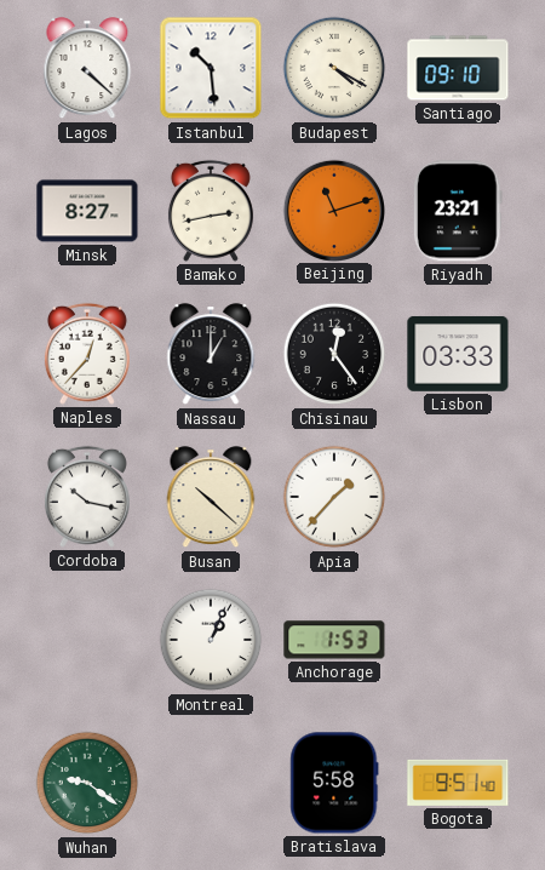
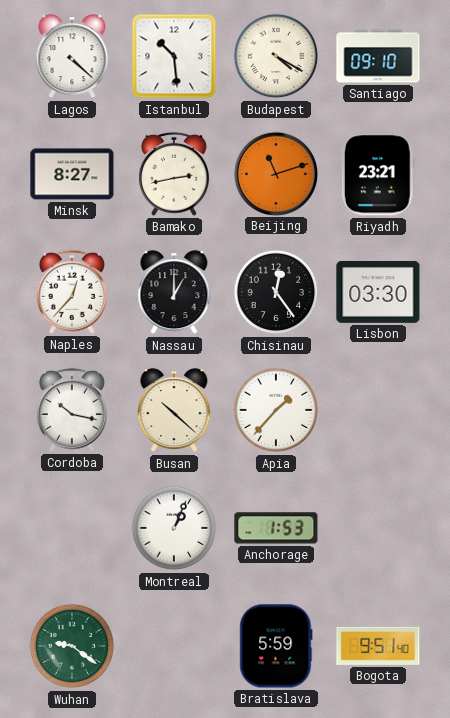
Lisbon: 03:33 -> 03:30 (378, 292)
Bratislava: 5:58 -> 5:59 (276, 646)
